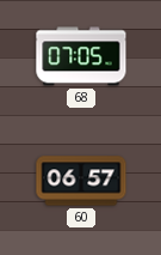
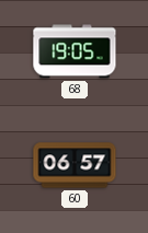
68: 07:05 -> 19:05 (75, 51)
